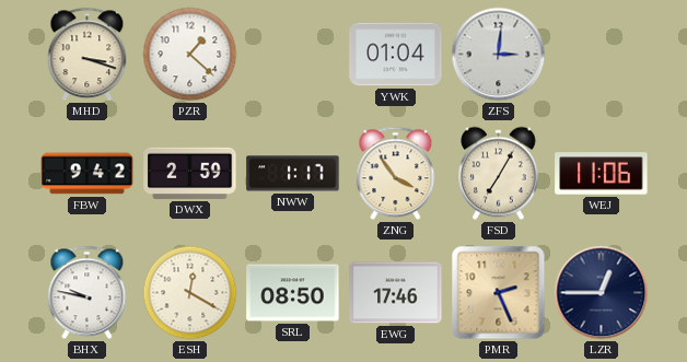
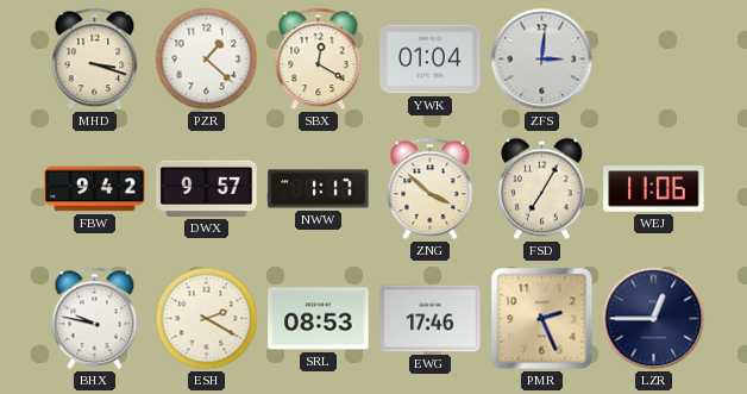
SBX: none -> 12:20 (319, 60)
DWX: 2:59 -> 9:57 (207, 188)
ZNG: 3:54 -> 3:52 (431, 189)
ESH: 12:20 -> 2:20 (207, 319)
SRL: 08:50 -> 08:53 (319, 319)
